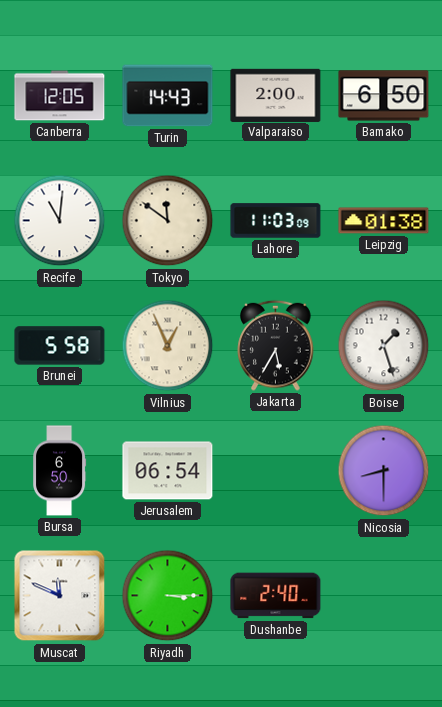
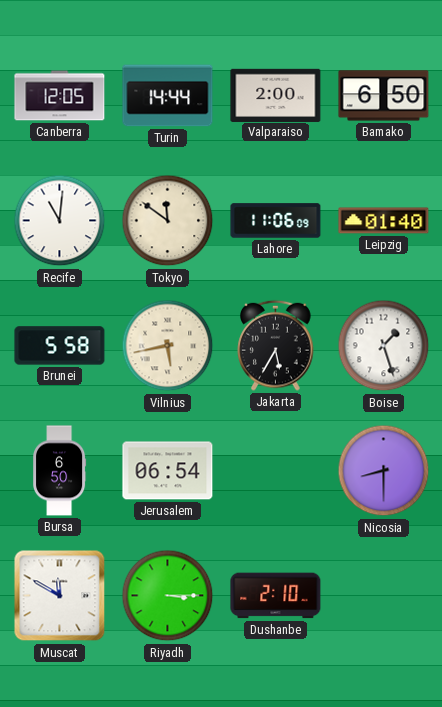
Turin: 14:43 -> 14:44 (168, 96)
Lahore: 11:03 -> 11:06 (276, 221)
Leipzig: 01:38 -> 01:40 (384, 221)
Vilnius: 12:56 -> 5:43 (168, 346)
Muscat: 11:49 -> 11:50 (60, 596)
Dushanbe: 2:40 -> 2:10 (276, 596)
